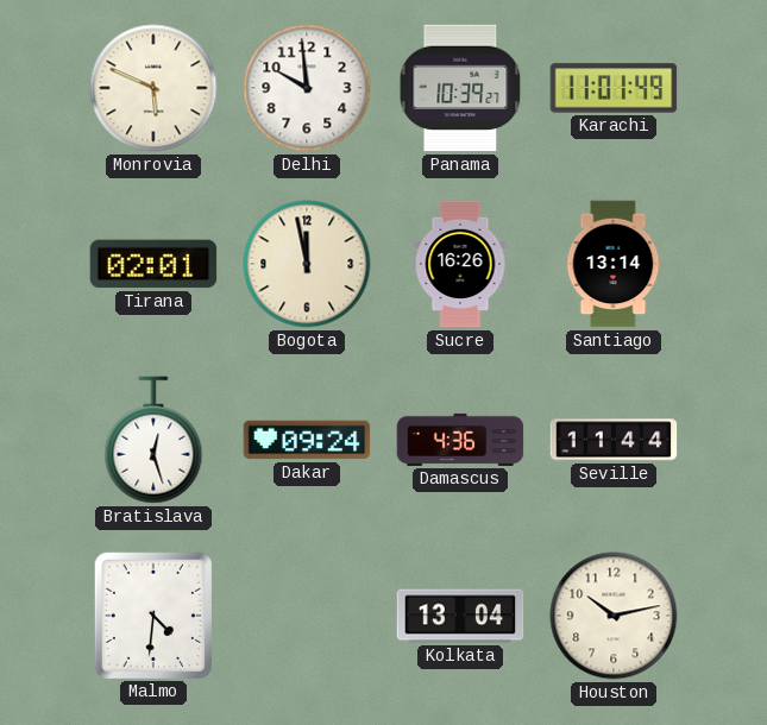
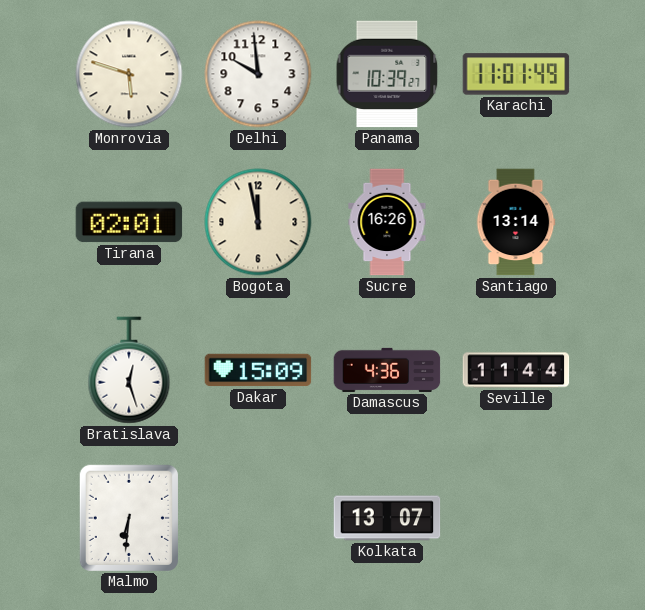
Monrovia: 5:49 -> 5:48 (129, 74)
Dakar: 09:24 -> 15:09 (258, 370)
Malmo: 4:31 -> 6:31 (128, 517)
Kolkata: 13:04 -> 13:07 (387, 518)
Houston: 10:13 -> none (614, 616)
